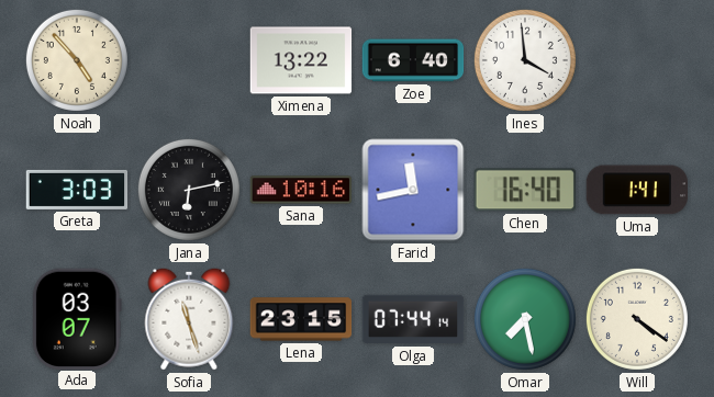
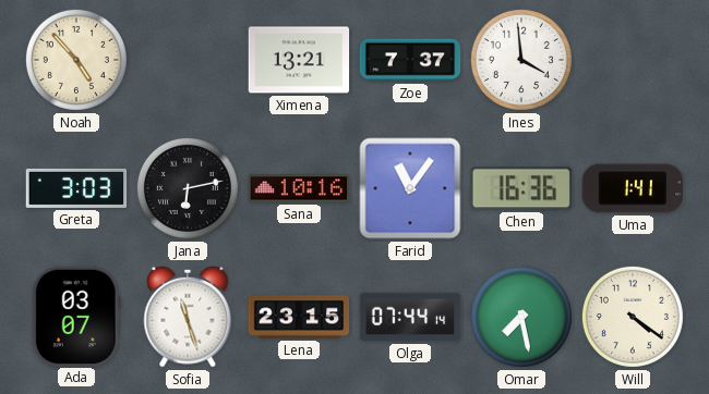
Ximena: 13:22 -> 13:21 (299, 60)
Zoe: 6:40 -> 7:37 (410, 60)
Farid: 11:43 -> 11:06 (410, 188)
Chen: 16:40 -> 16:36 (521, 188)
